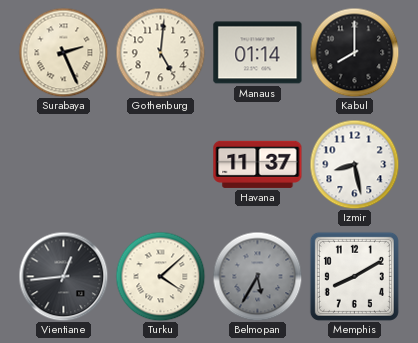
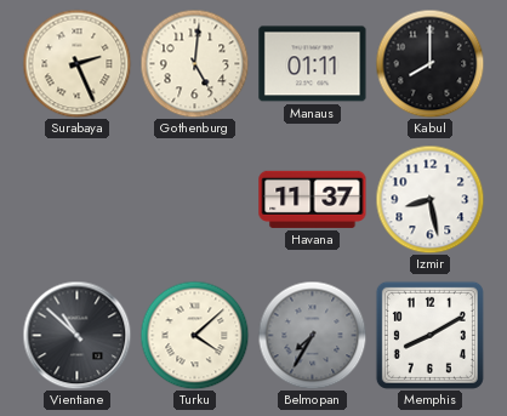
Manaus: 01:14 -> 01:11 (313, 64)
Vientiane: 12:44 -> 10:52 (76, 335)
Belmopan: 5:35 -> 7:35 (312, 335)
